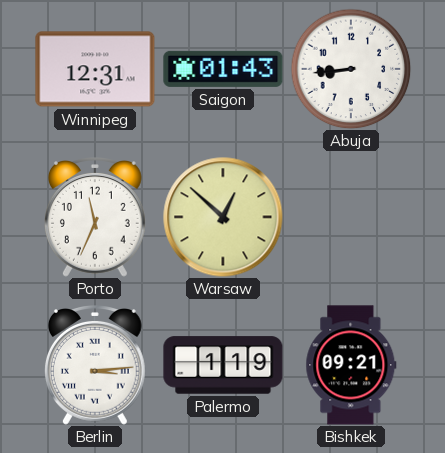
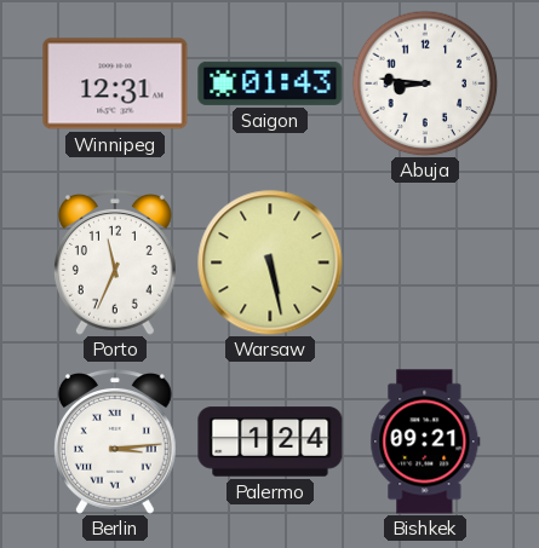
Abuja: 8:44 -> 8:46 (425, 83)
Warsaw: 12:52 -> 5:28 (270, 263)
Palermo: 1:19 -> 1:24 (270, 442)
